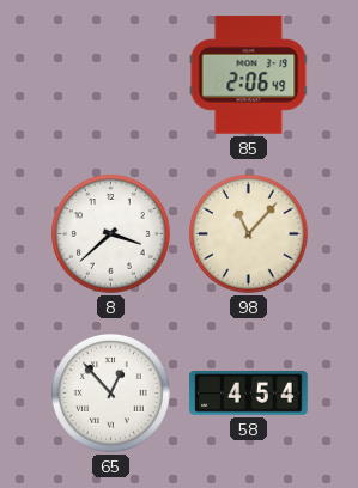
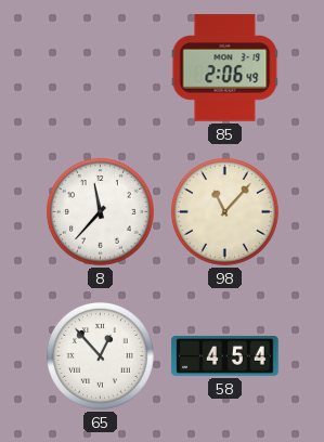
8: 3:38 -> 11:37 (101, 212)
